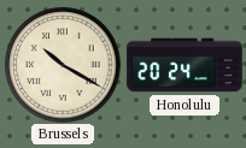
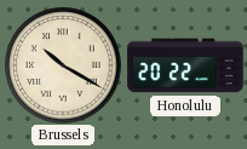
Honolulu: 20:24 -> 20:22 (185, 65)
